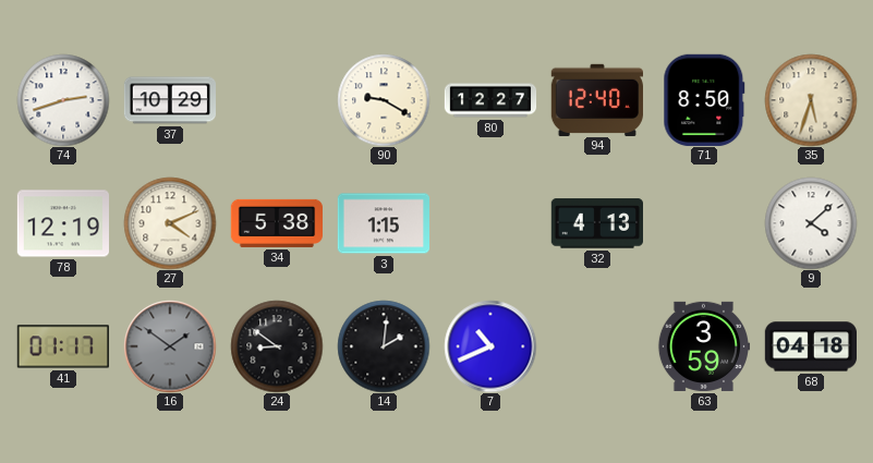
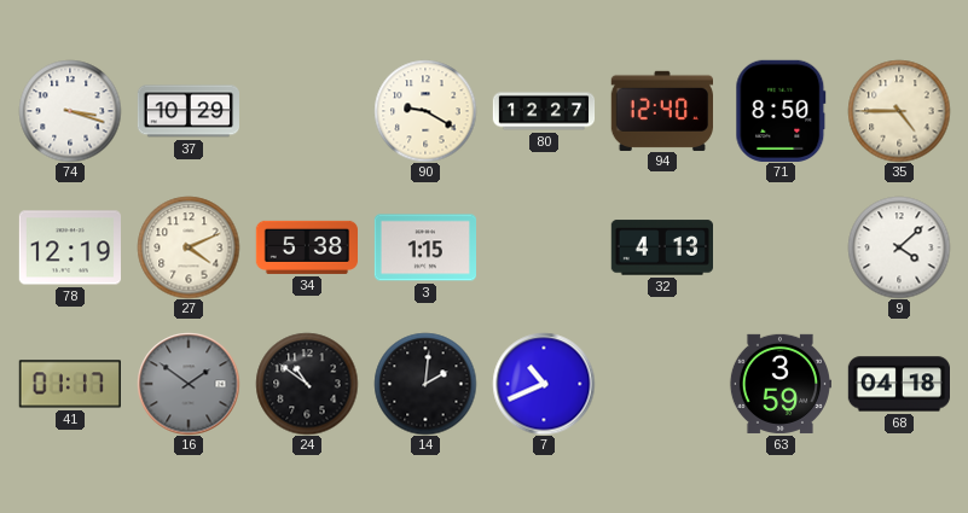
74: 2:42 -> 3:18 (70, 111)
35: 5:33 -> 4:45 (899, 111)
24: 8:51 -> 10:51 (307, 384)
